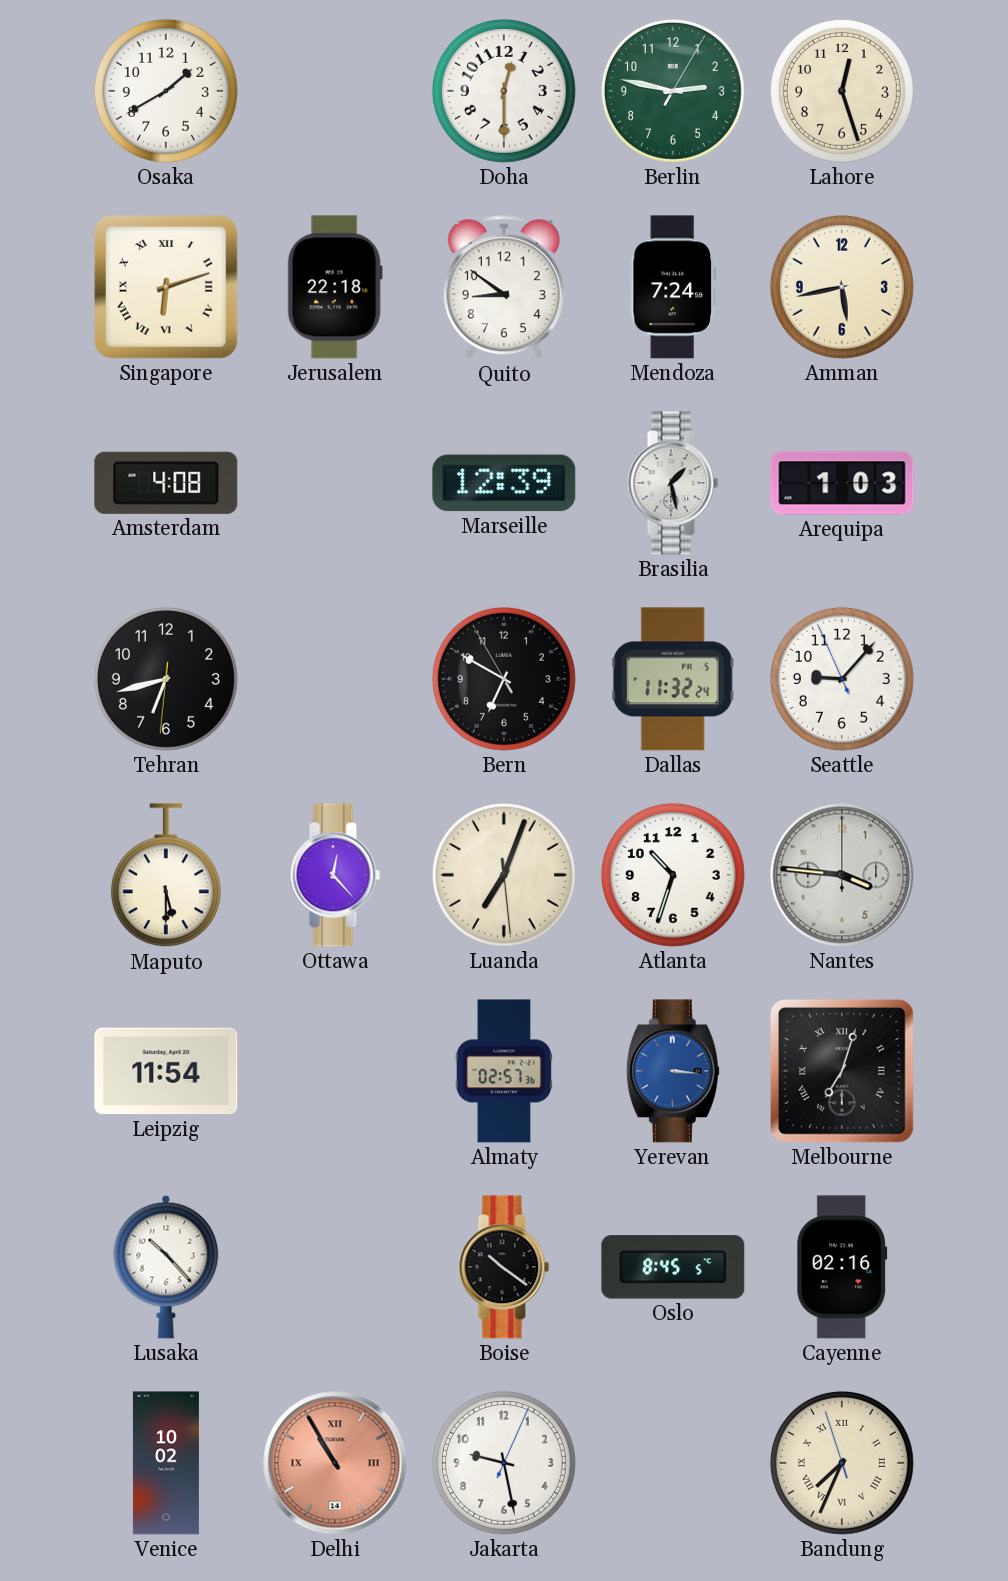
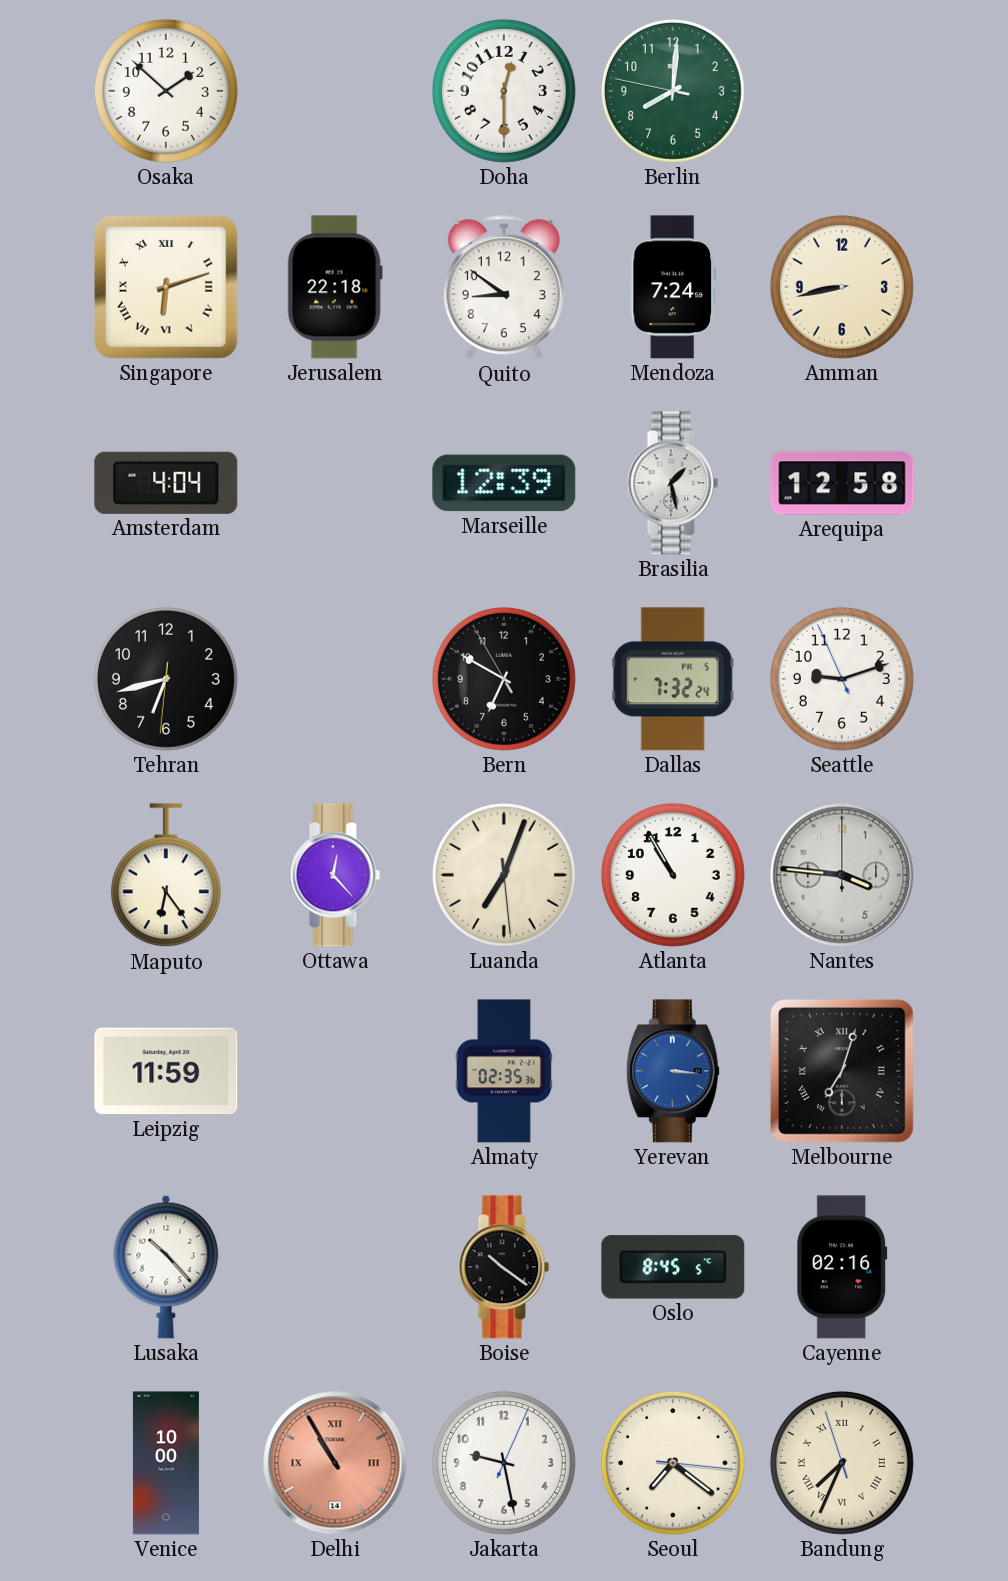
Osaka: 1:40 -> 1:52 (166, 91)
Berlin: 2:47 -> 8:00 (673, 91)
Lahore: 12:27 -> none (842, 91)
Amman: 5:43 -> 8:43 (842, 287)
Amsterdam: 4:08 -> 4:04 (166, 483)
Arequipa: 1:03 -> 12:58 (842, 483)
Dallas: 11:32 -> 7:32 (673, 679)
Seattle: 9:06 -> 9:11 (842, 679)
Maputo: 5:30 -> 6:24 (166, 876)
Atlanta: 10:33 -> 10:55 (673, 875)
Leipzig: 11:54 -> 11:59 (166, 1071)
Almaty: 02:57 -> 02:35 (504, 1071)
Venice: 10:02 -> 10:00 (166, 1463)
Seoul: none -> 7:21 (673, 1463)
